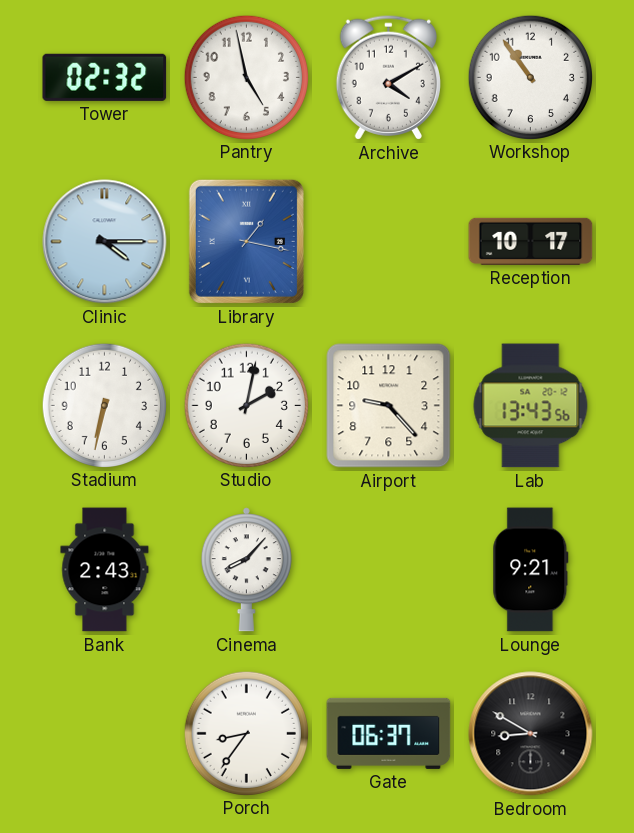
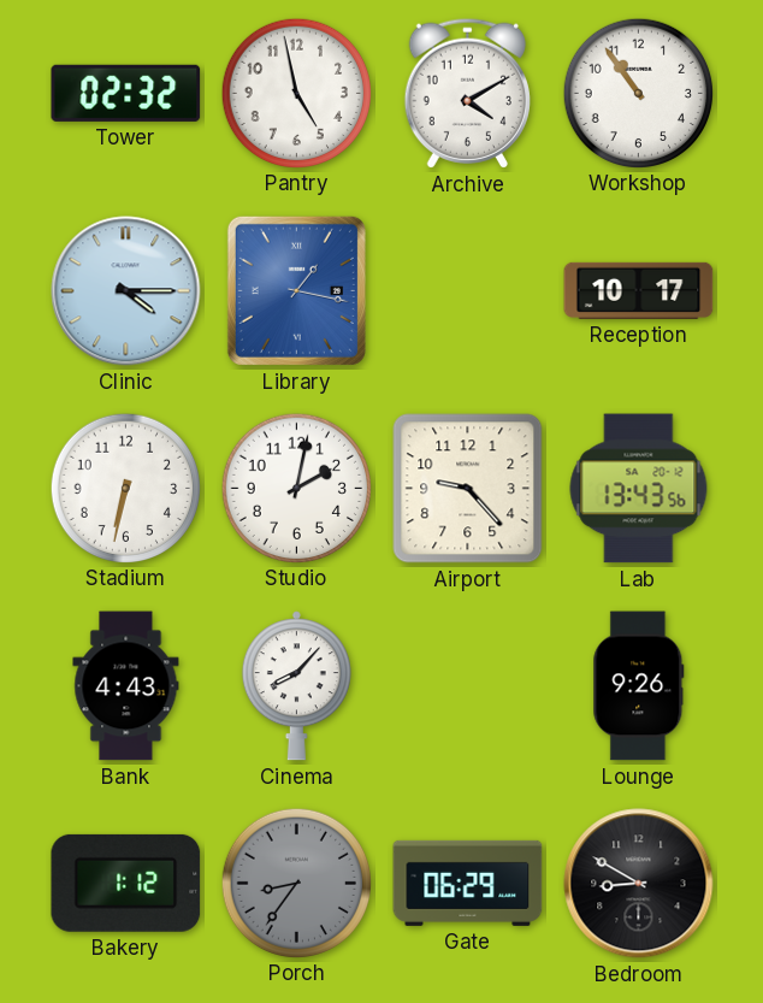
Bank: 2:43 -> 4:43 (126, 686)
Lounge: 9:21 -> 9:26 (639, 686)
Bakery: none -> 1:12 (126, 883)
Porch dial: white -> grey (296, 883)
Gate: 06:37 -> 06:29 (468, 883)
